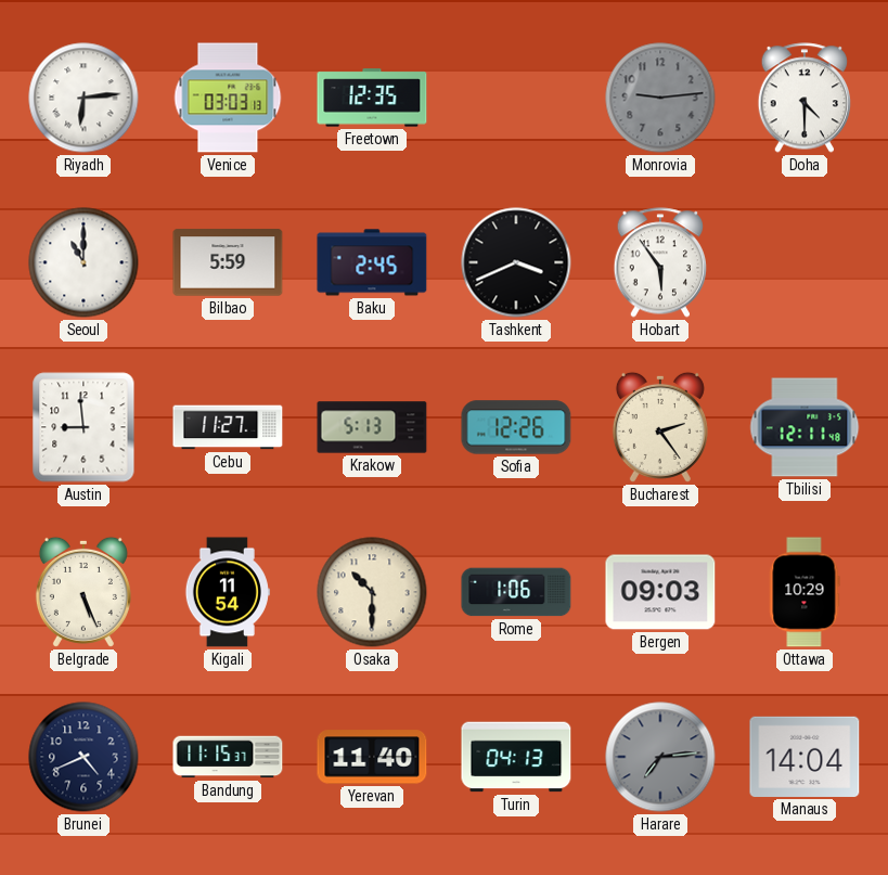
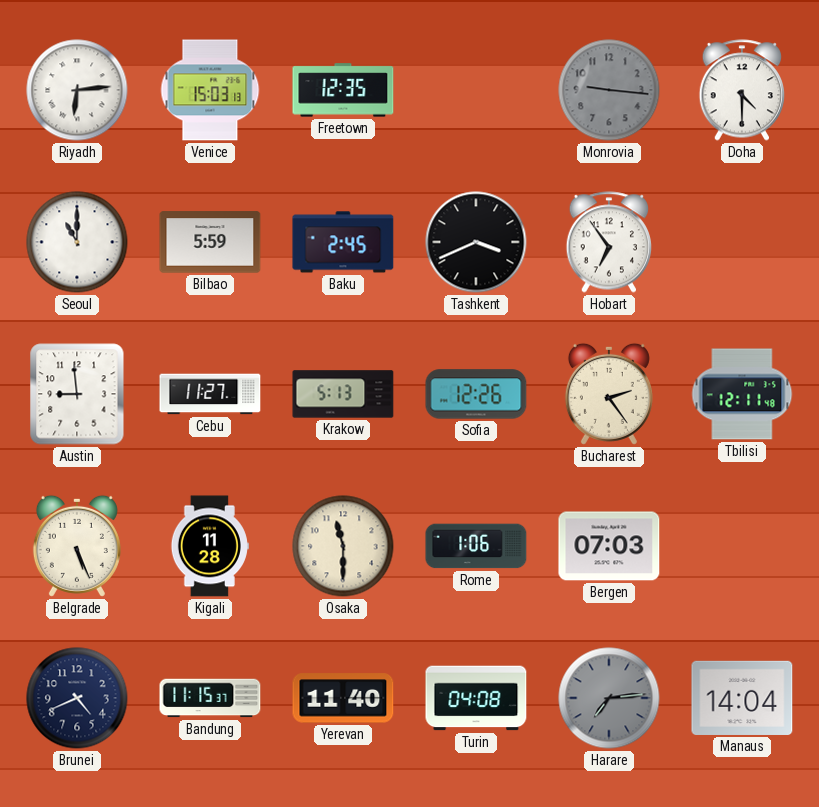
Venice: 03:03 -> 15:03 (210, 90)
Monrovia: 9:14 -> 9:16 (609, 90)
Hobart: 5:54 -> 6:54 (608, 242)
Kigali: 11:54 -> 11:28 (210, 546)
Osaka: 10:30 -> 11:30 (343, 546)
Bergen: 09:03 -> 07:03 (609, 546)
Ottawa: 10:29 -> none (805, 592)
Turin: 04:13 -> 04:08 (476, 698)
